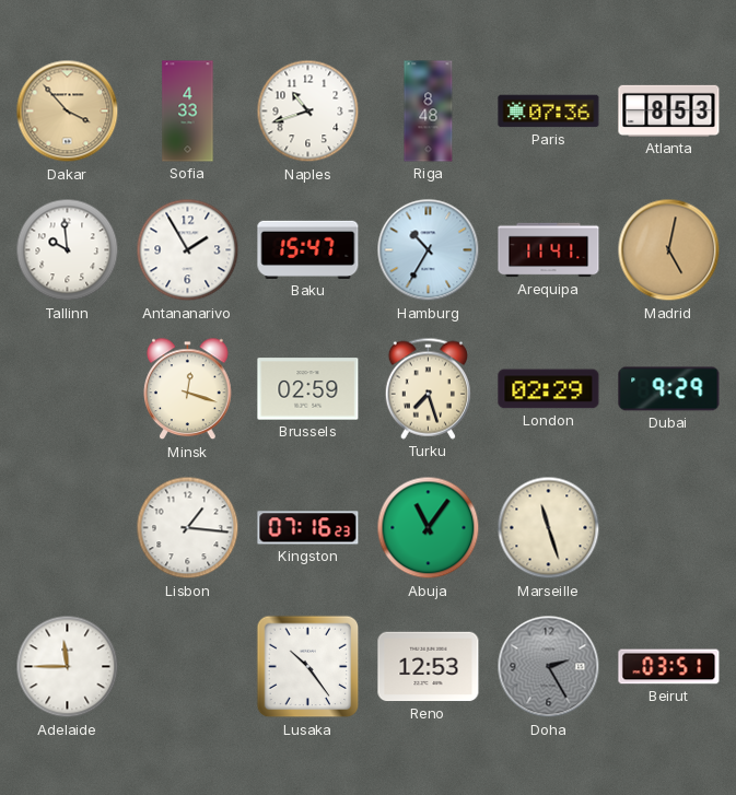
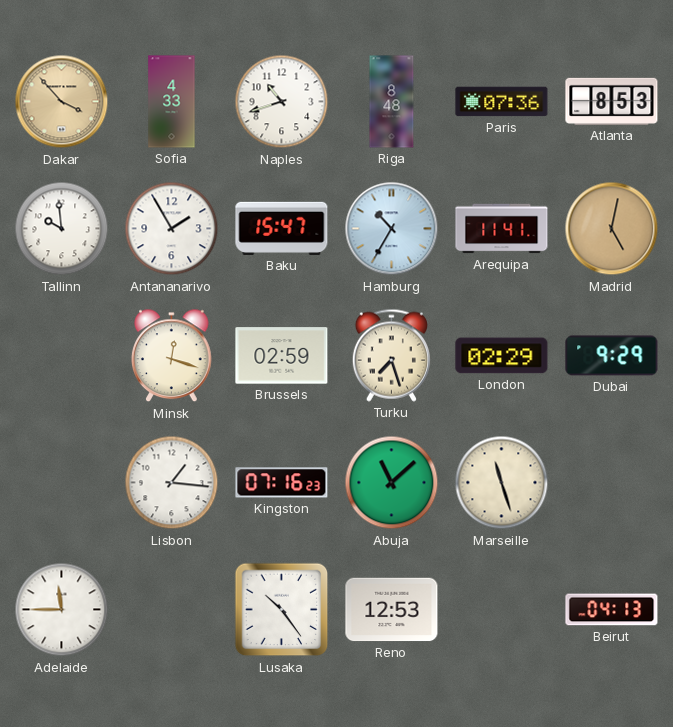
Abuja: 11:06 -> 11:08 (392, 483)
Doha: 2:25 -> none (549, 667)
Beirut: 03:51 -> 04:13 (612, 610)
